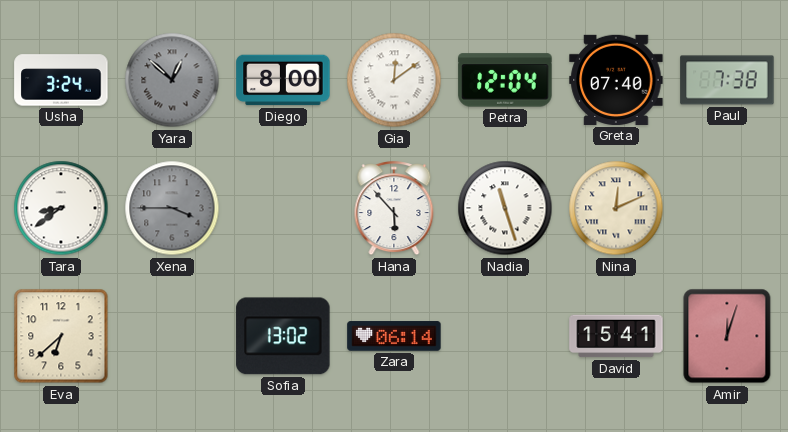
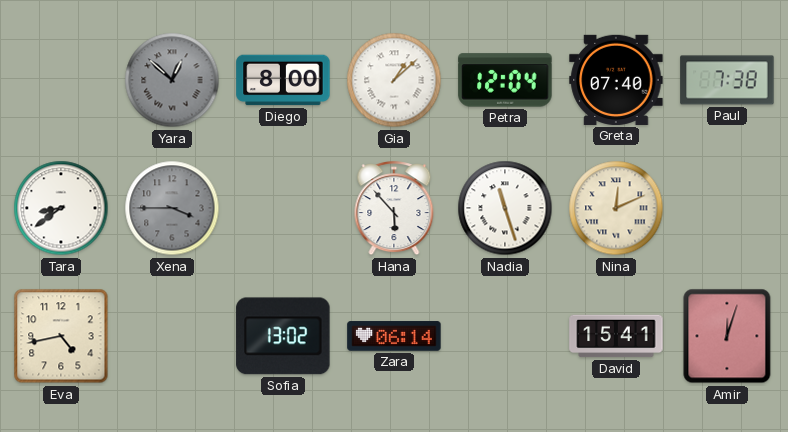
Usha: 3:24 -> none (61, 80)
Gia: 12:09 -> 1:08 (394, 80)
Eva: 6:38 -> 4:43 (61, 336)
